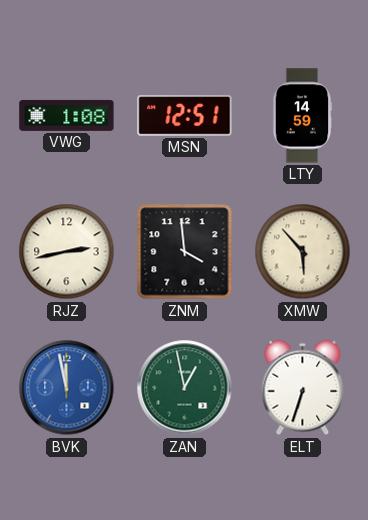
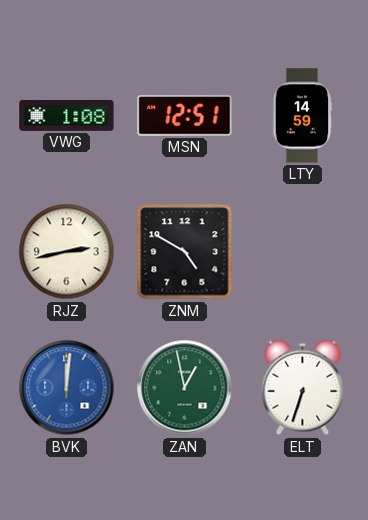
ZNM: 3:59 -> 4:50 (185, 252)
XMW: 5:53 -> none (303, 252)
BVK: 11:58 -> 12:01 (67, 388)
